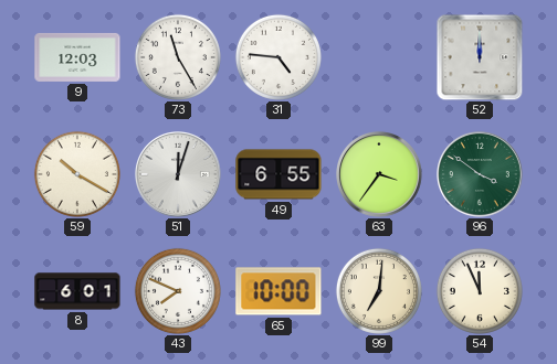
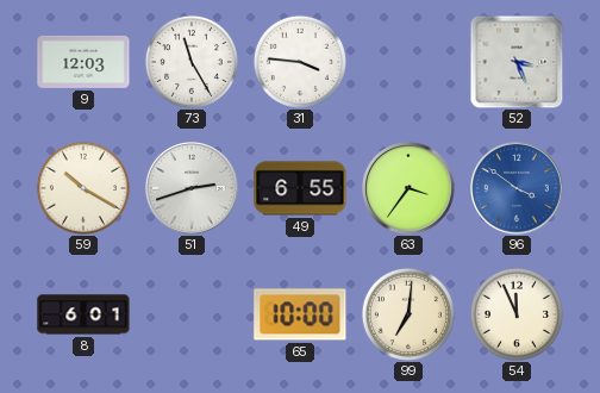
31: 4:46 -> 3:46 (300, 62)
52: 12:00 -> 3:26 (517, 62)
51: 12:03 -> 2:42 (193, 189)
96 dial: green -> blue (518, 189)
43: 7:49 -> none (178, 291)
